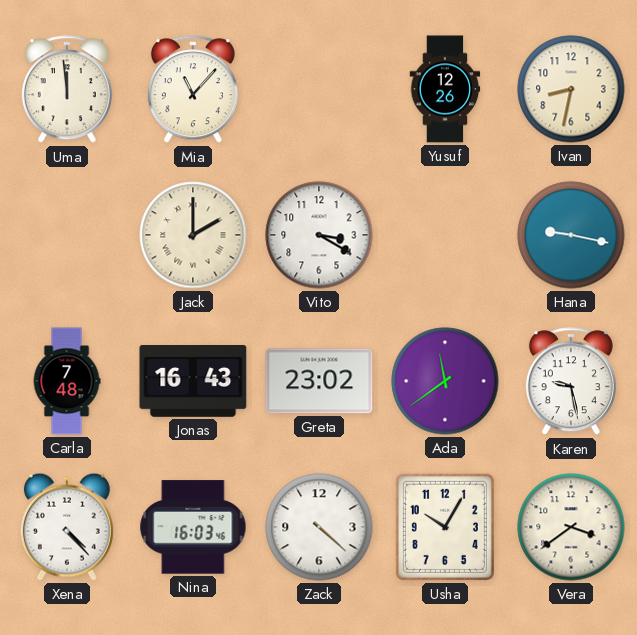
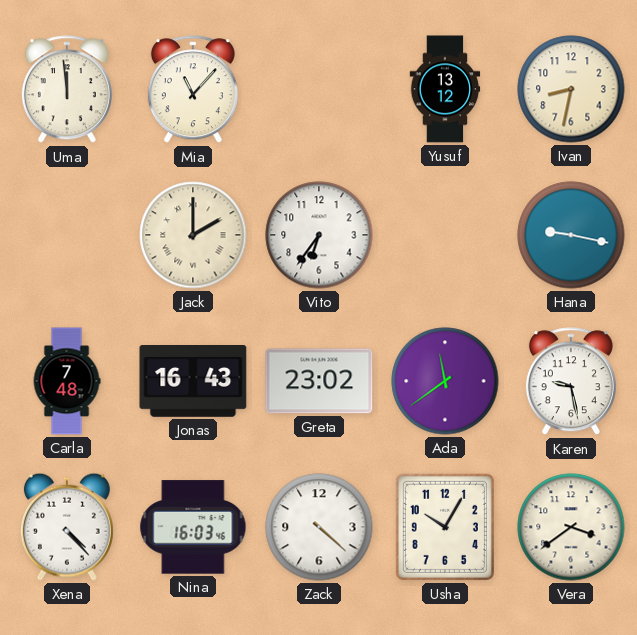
Yusuf: 12:26 -> 13:12 (445, 89)
Vito: 3:20 -> 6:36 (319, 235)
